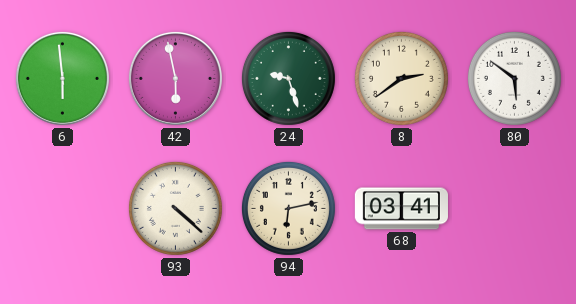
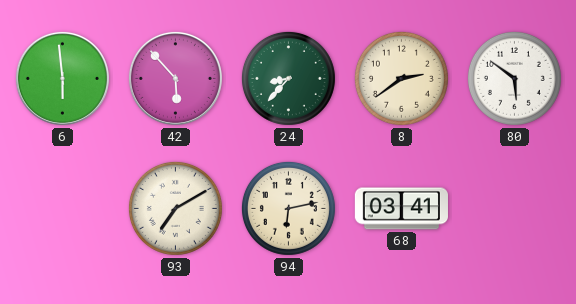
42: 5:58 -> 5:53 (175, 78)
24: 9:27 -> 8:37 (288, 78)
93: 4:22 -> 7:10 (175, 208)
